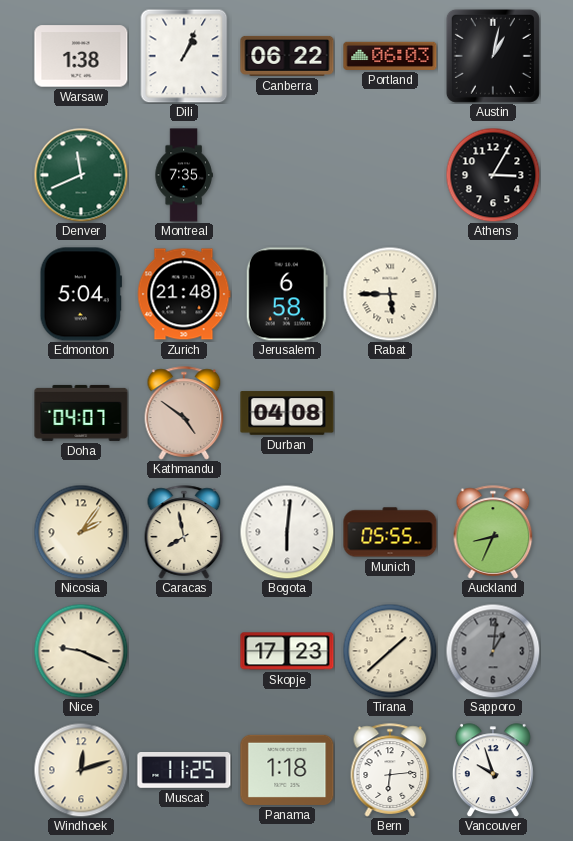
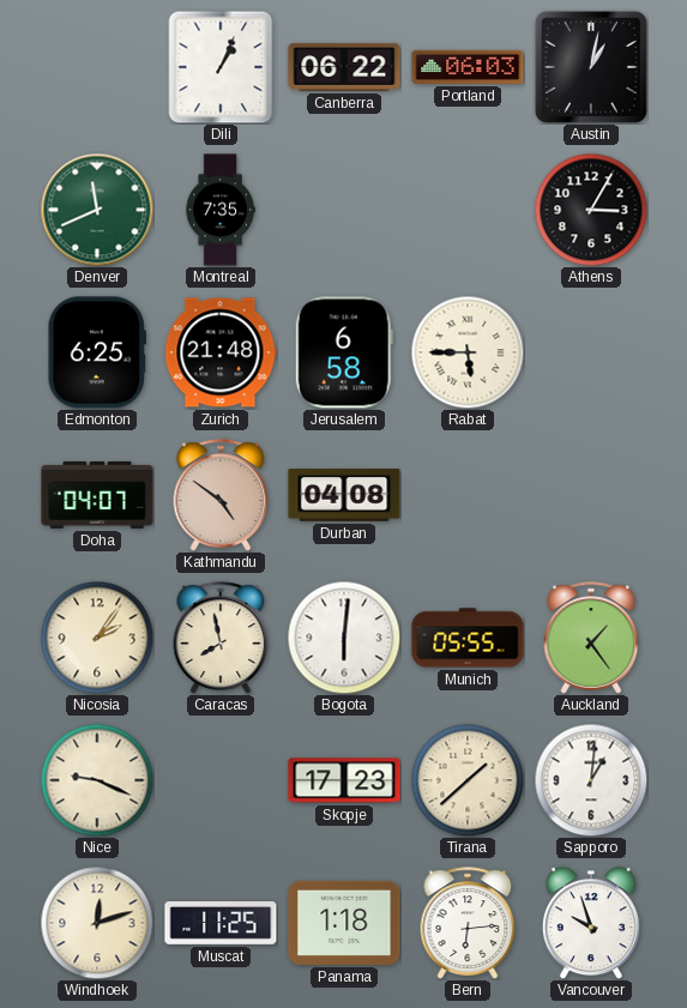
Warsaw: 1:38 -> none (81, 56)
Edmonton: 5:04 -> 6:25 (97, 352)
Auckland: 8:34 -> 1:24 (591, 638)
Sapporo dial: grey -> white (591, 780)
